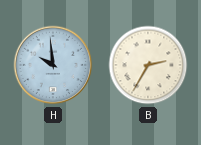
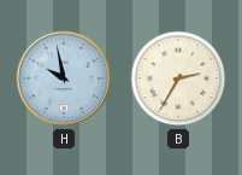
H: 9:59 -> 9:58 (64, 78)
